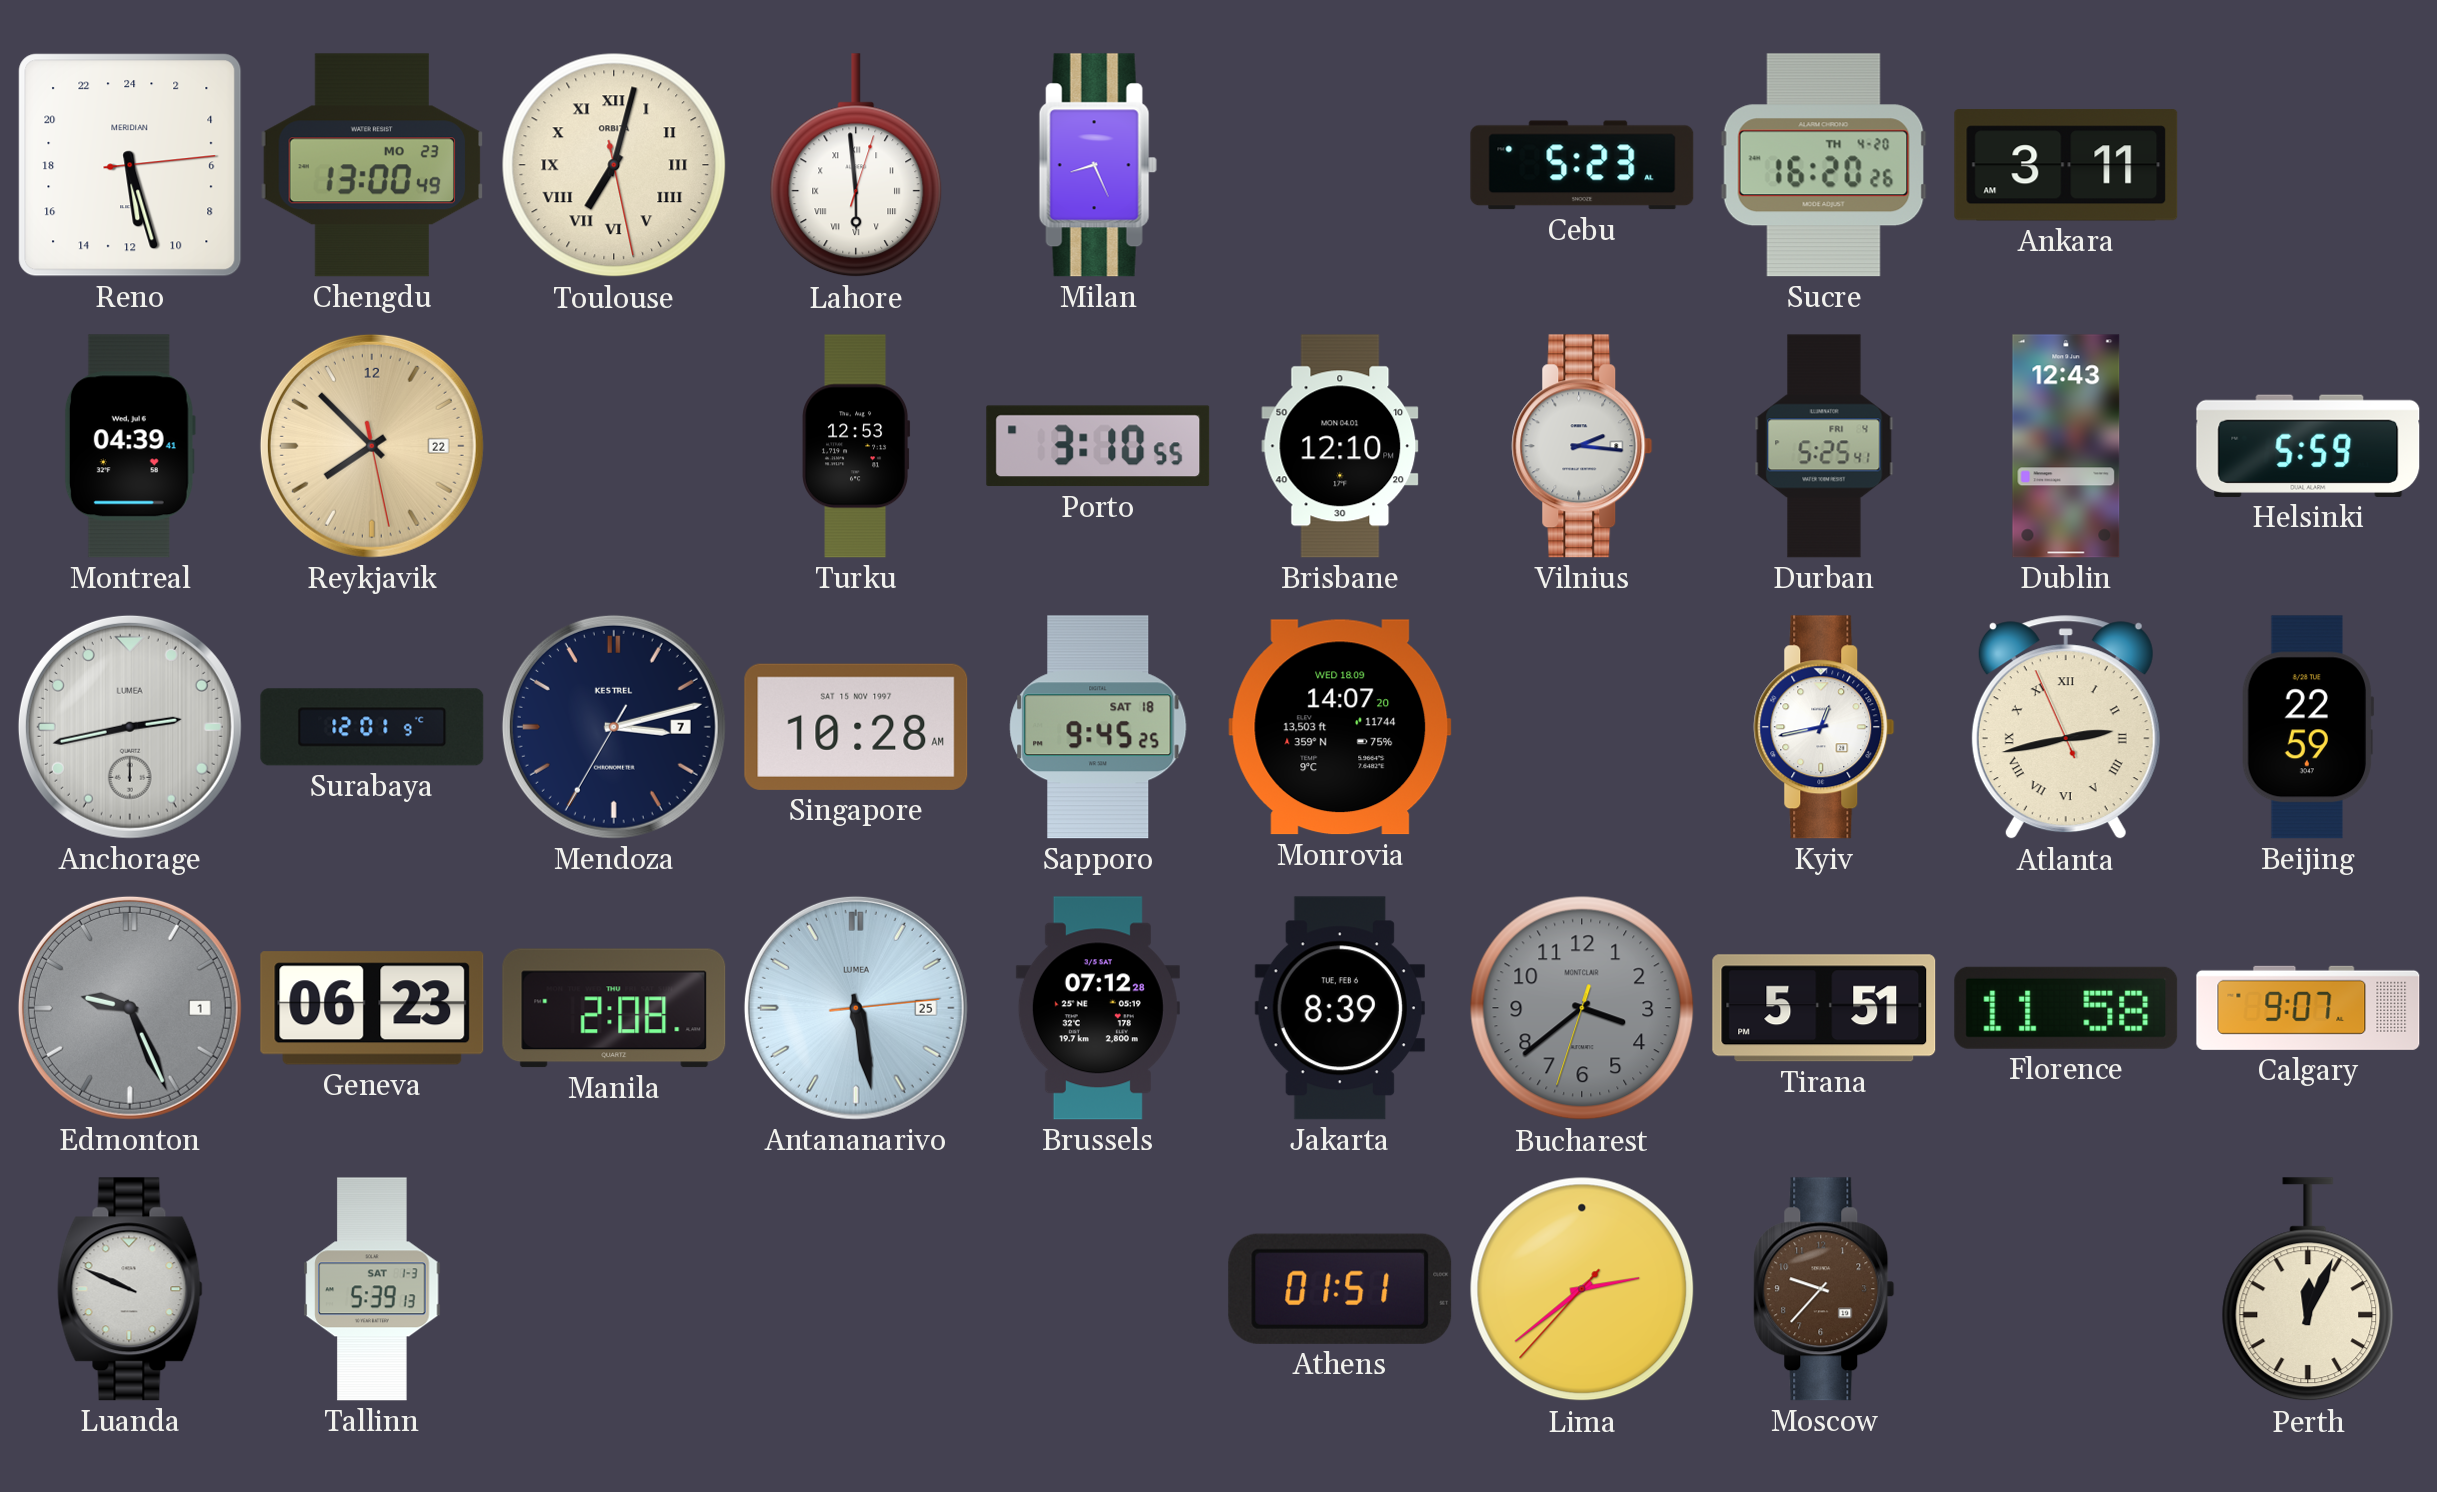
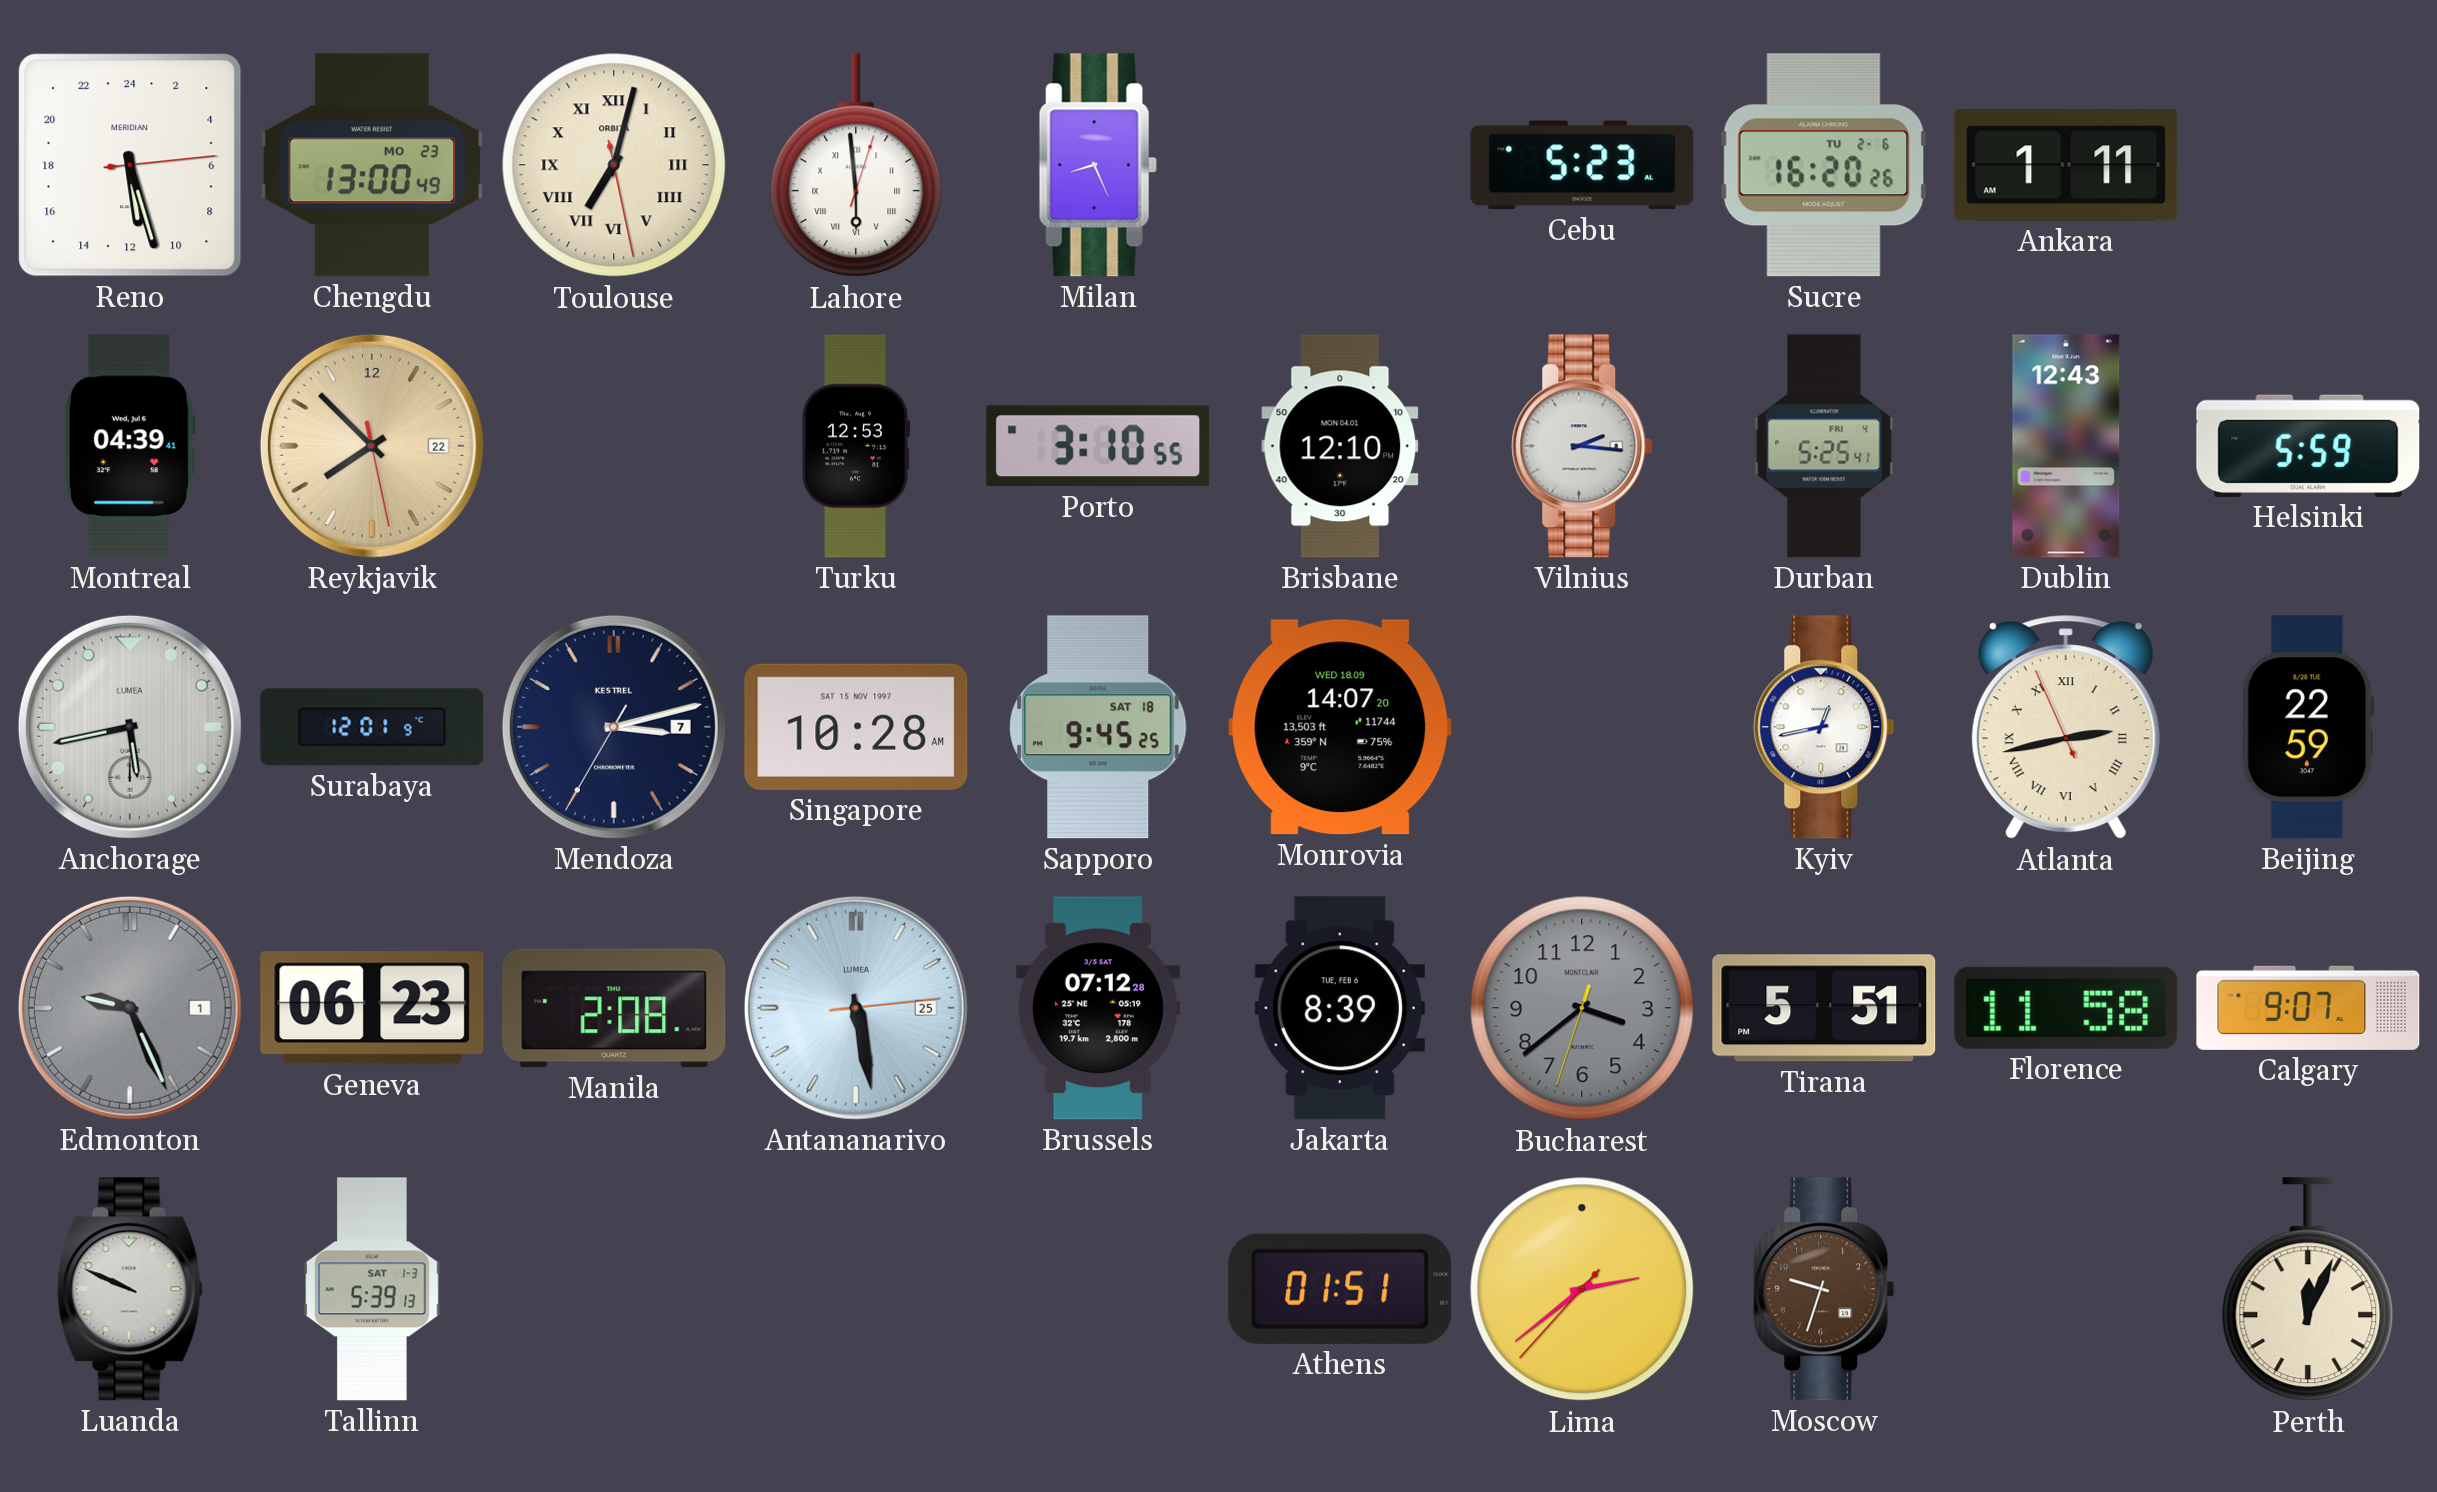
Sucre date: TH 4-20 -> TU 2-6 (1824, 165)
Ankara: 3:11 -> 1:11 (2066, 165)
Anchorage: 2:43 -> 5:43 (130, 727)
Moscow: 9:37 -> 9:33 (1824, 1289)
